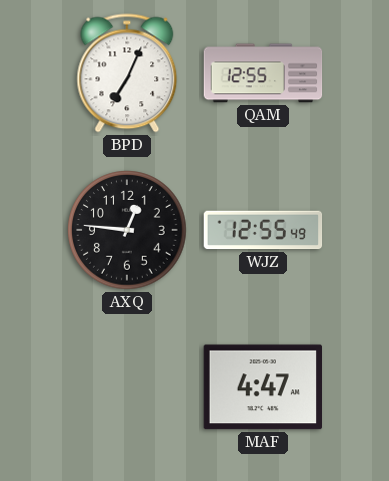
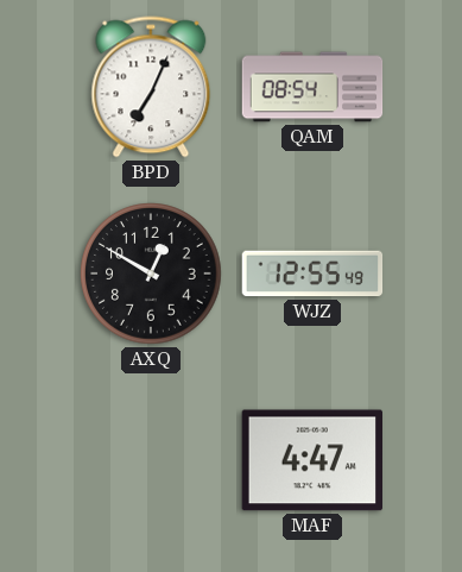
QAM: 12:55 -> 08:54 (312, 87)
AXQ: 12:46 -> 12:50 (151, 274)
